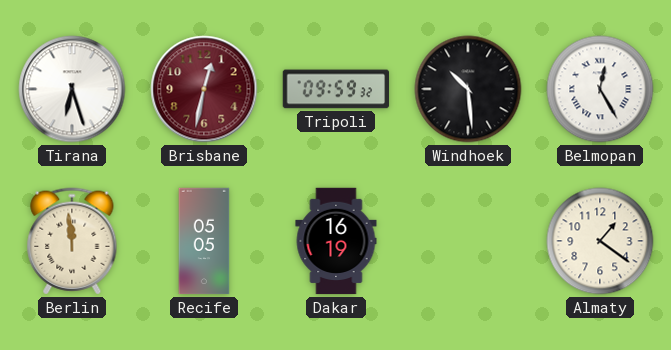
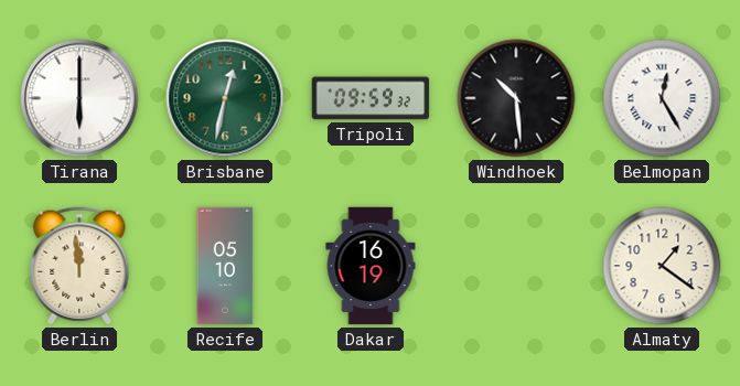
Tirana: 6:27 -> 6:00 (79, 98)
Brisbane dial: burgundy -> green (225, 98)
Recife: 05:05 -> 05:10 (225, 266)
